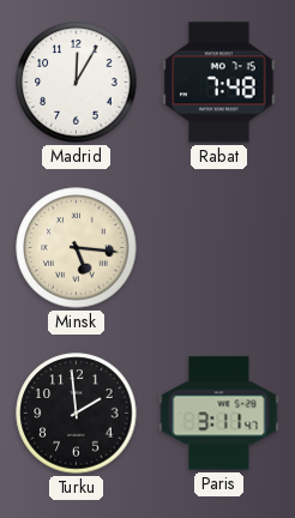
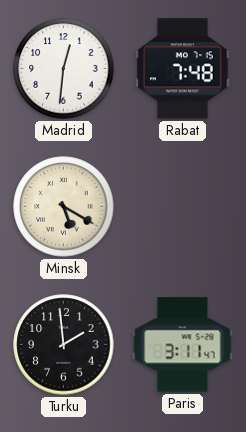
Madrid: 12:05 -> 12:31 (64, 69)
Minsk: 5:16 -> 5:20 (64, 207)
